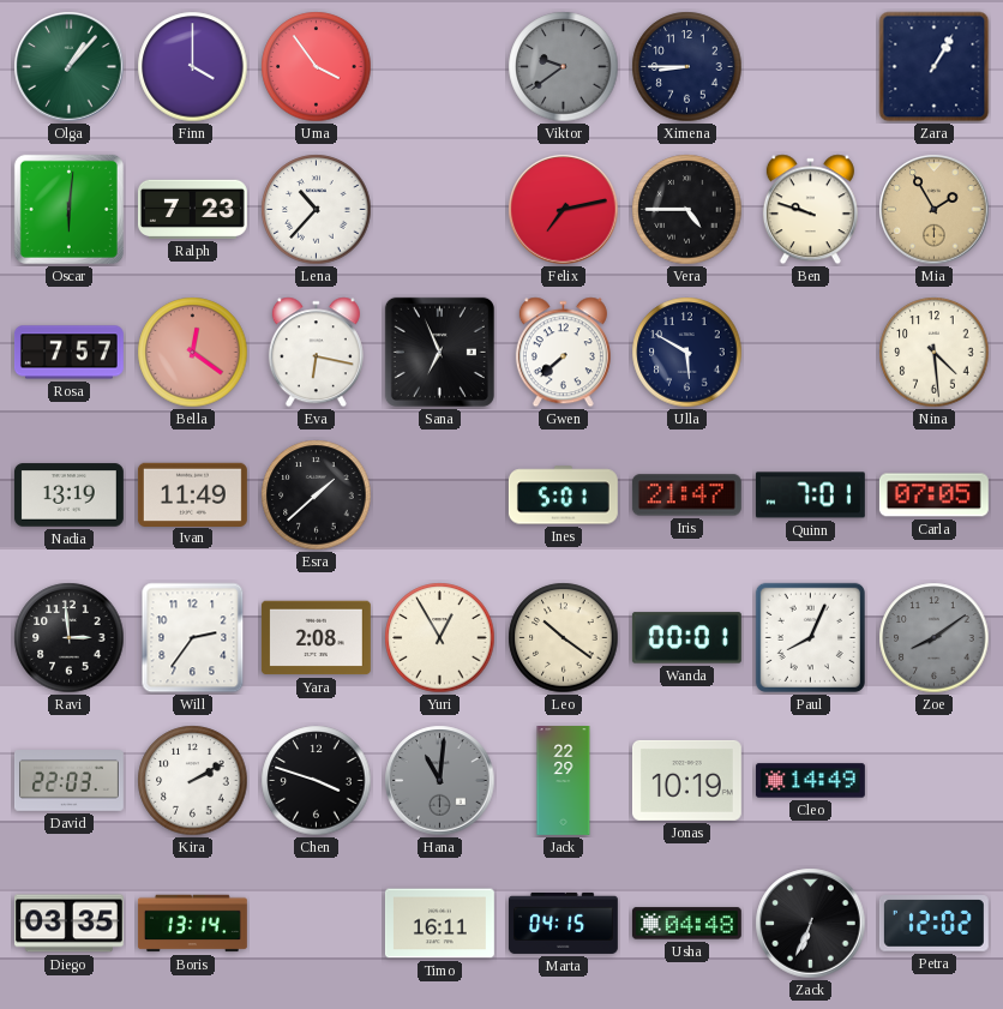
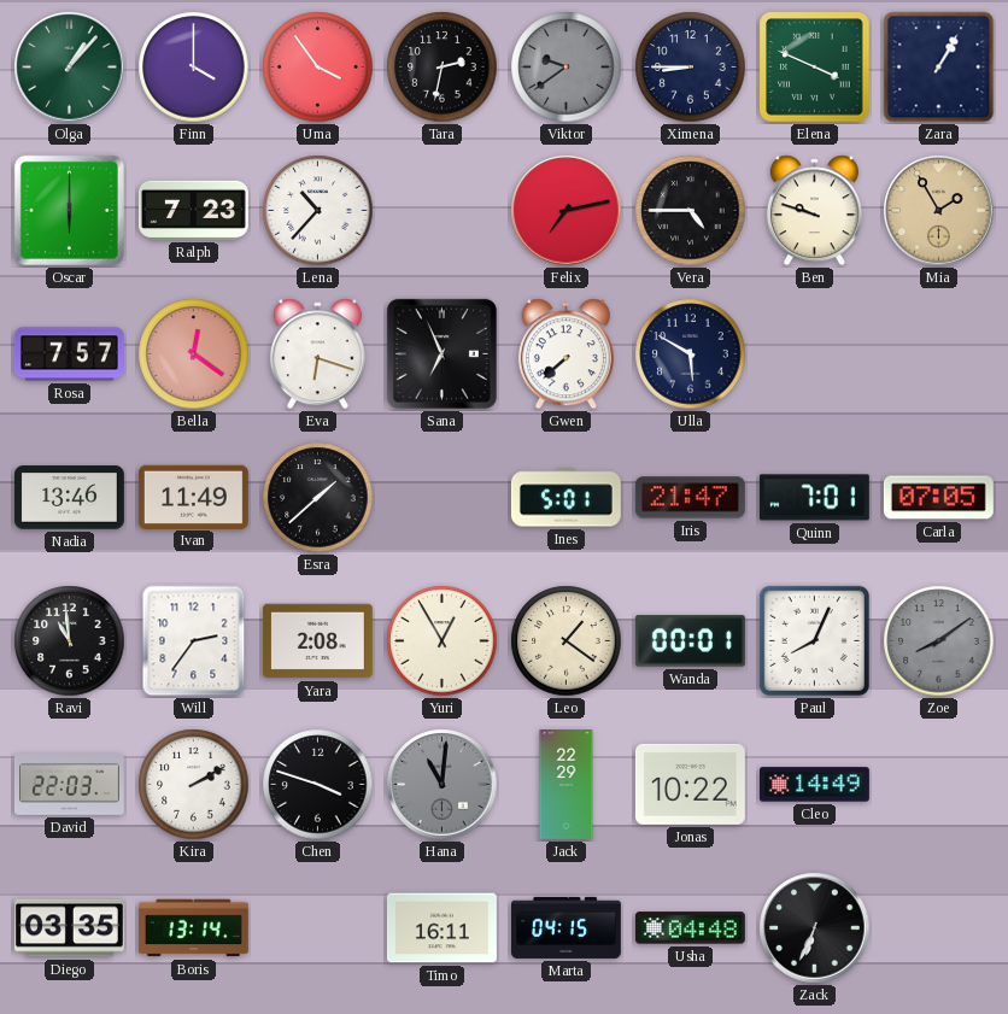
Tara: none -> 2:32 (443, 68)
Elena: none -> 3:49 (815, 68)
Oscar: 6:01 -> 6:00 (69, 210)
Eva: 6:17 -> 6:18 (317, 354)
Nina: 4:29 -> none (935, 353)
Nadia: 13:19 -> 13:46 (69, 498)
Ravi: 2:59 -> 10:59 (70, 641)
Leo: 10:21 -> 1:21 (567, 641)
Jonas: 10:19 -> 10:22 (690, 784)
Petra: 12:02 -> none (933, 924)
